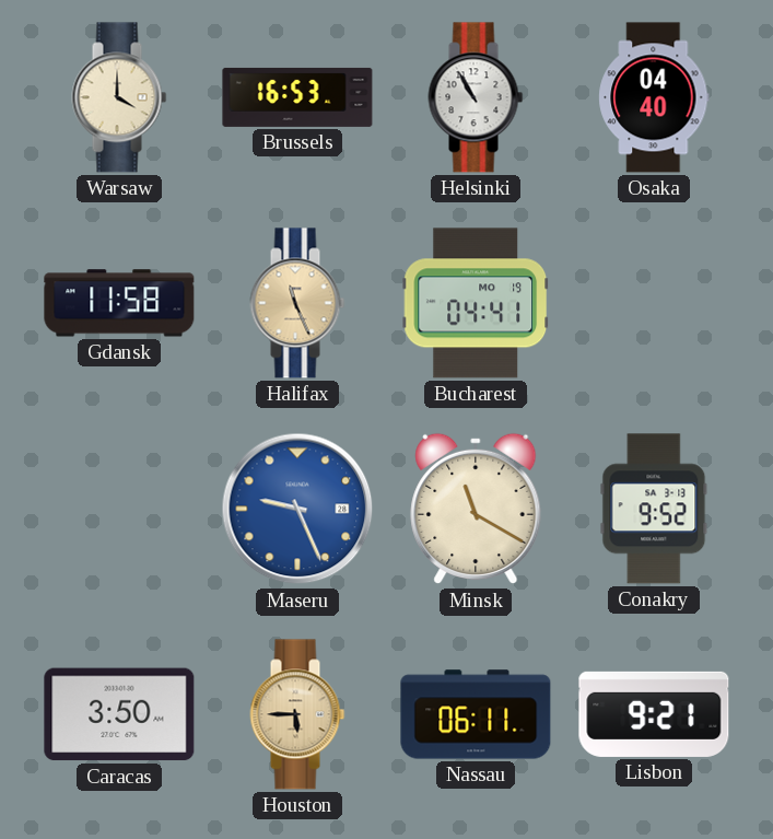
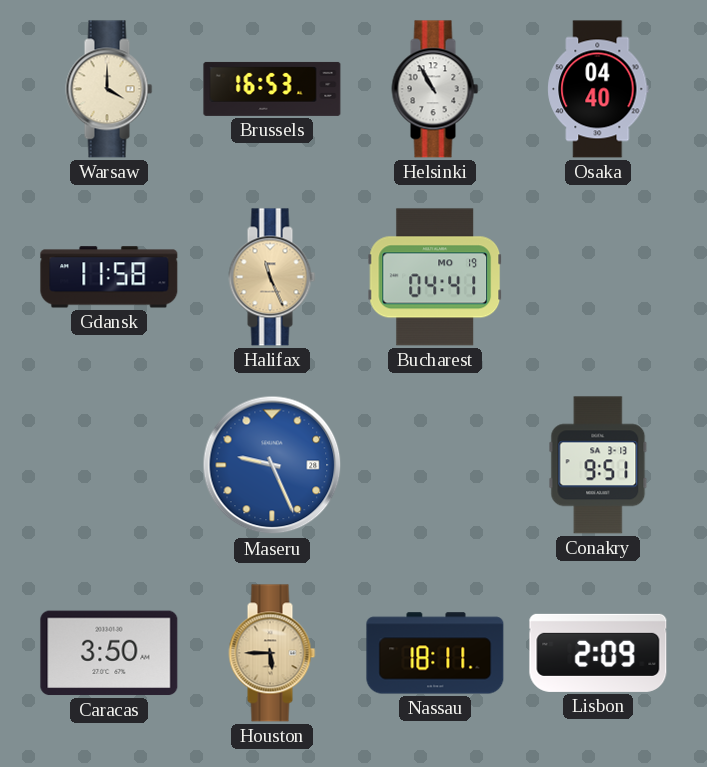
Minsk: 11:20 -> none (476, 509)
Conakry: 9:52 -> 9:51 (598, 465)
Nassau: 06:11 -> 18:11 (435, 653)
Lisbon: 9:21 -> 2:09 (598, 653)
